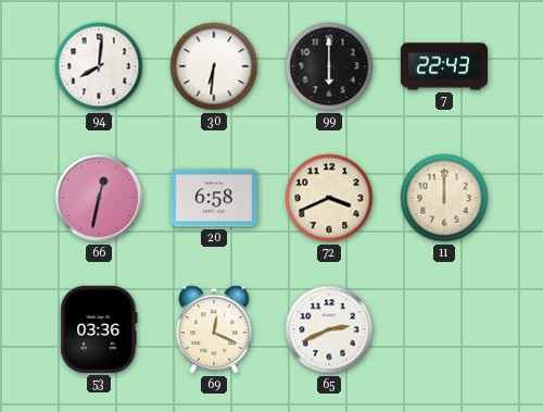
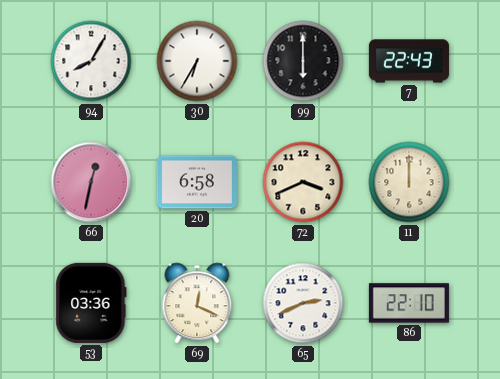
94: 8:01 -> 8:05 (91, 61)
30: 6:31 -> 6:35 (197, 61)
86: none -> 22:10 (409, 303)
